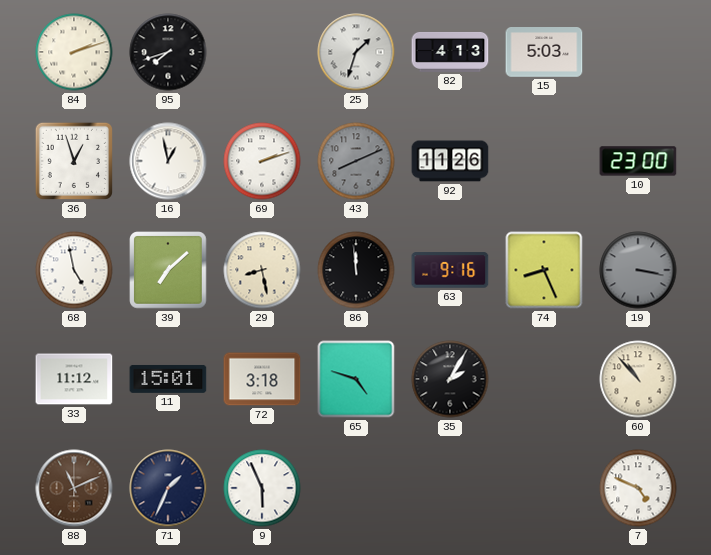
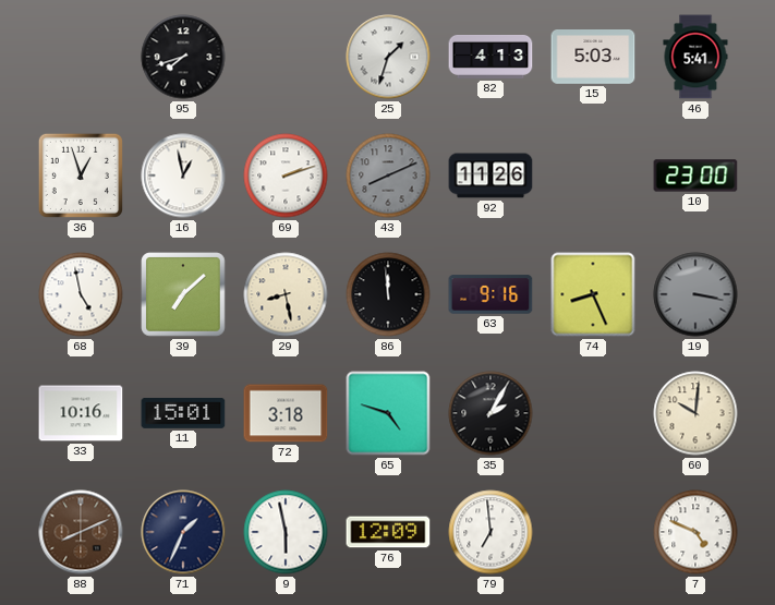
84: 2:12 -> none (74, 52)
46: none -> 5:41 (695, 57)
33: 11:12 -> 10:16 (81, 413)
60: 10:53 -> 10:01 (695, 413)
88: 11:11 -> 8:11 (81, 532)
9: 5:56 -> 5:58 (286, 532)
76: none -> 12:09 (388, 532)
79: none -> 6:59 (491, 532)
